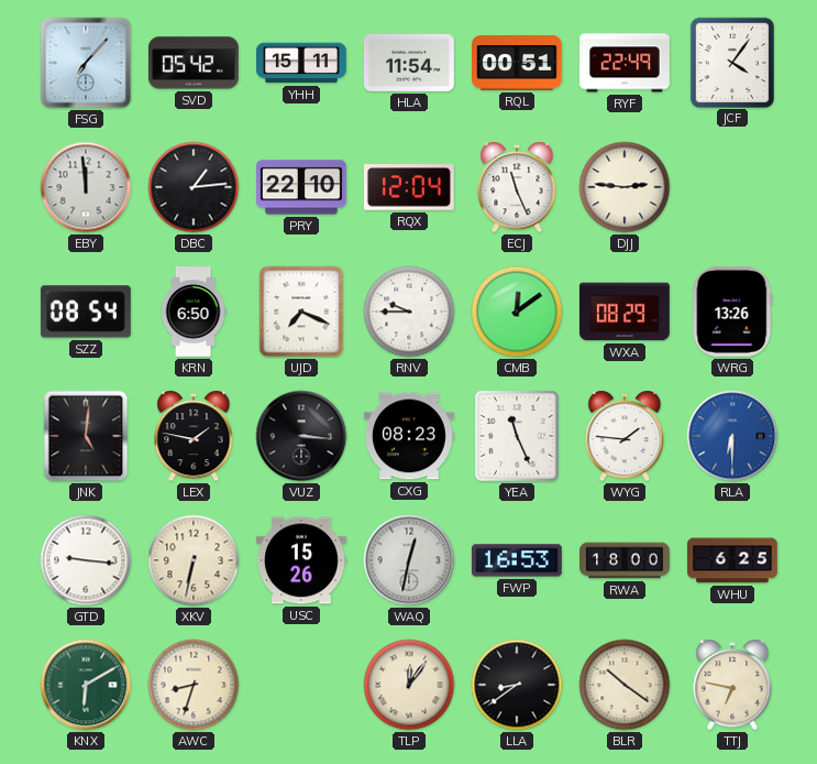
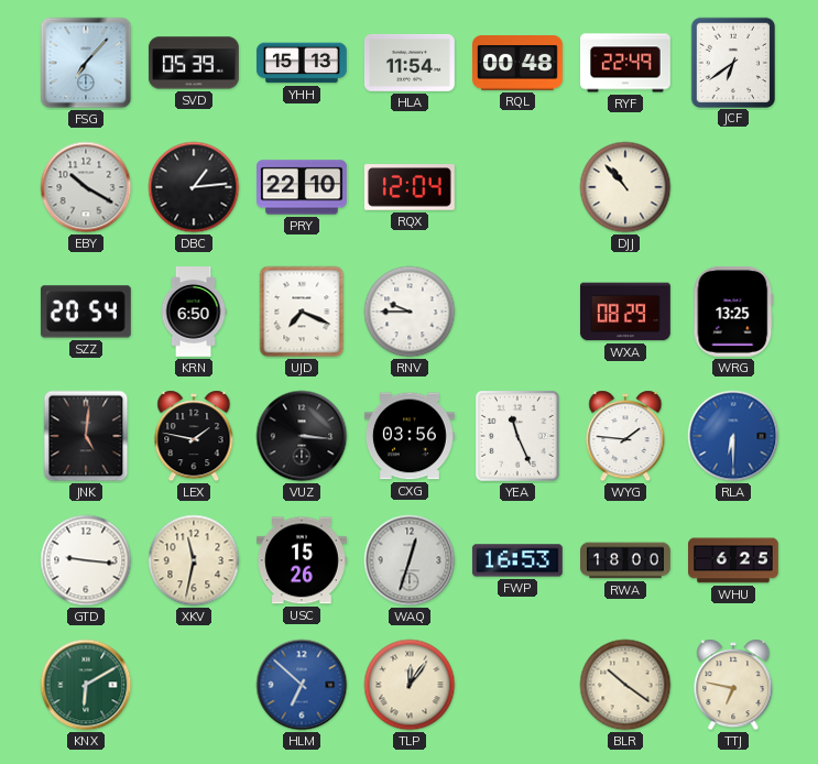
SVD: 05:42 -> 05:39 (194, 63)
YHH: 15:11 -> 15:13 (303, 63)
RQL: 00:51 -> 00:48 (519, 63)
JCF: 4:06 -> 6:39 (732, 62)
EBY: 11:59 -> 10:20 (86, 187)
ECJ: 11:26 -> none (517, 187)
DJJ: 2:46 -> 10:53 (625, 187)
SZZ: 08:54 -> 20:54 (86, 312)
CMB: 12:09 -> none (517, 312)
WRG: 13:26 -> 13:25 (733, 312)
CXG: 08:23 -> 03:56 (410, 436)
XKV: 6:32 -> 11:32 (194, 560)
WAQ: 12:32 -> 12:33 (410, 560)
AWC: 8:33 -> none (194, 685)
HLM: none -> 6:52 (302, 685)
LLA: 8:39 -> none (517, 685)
